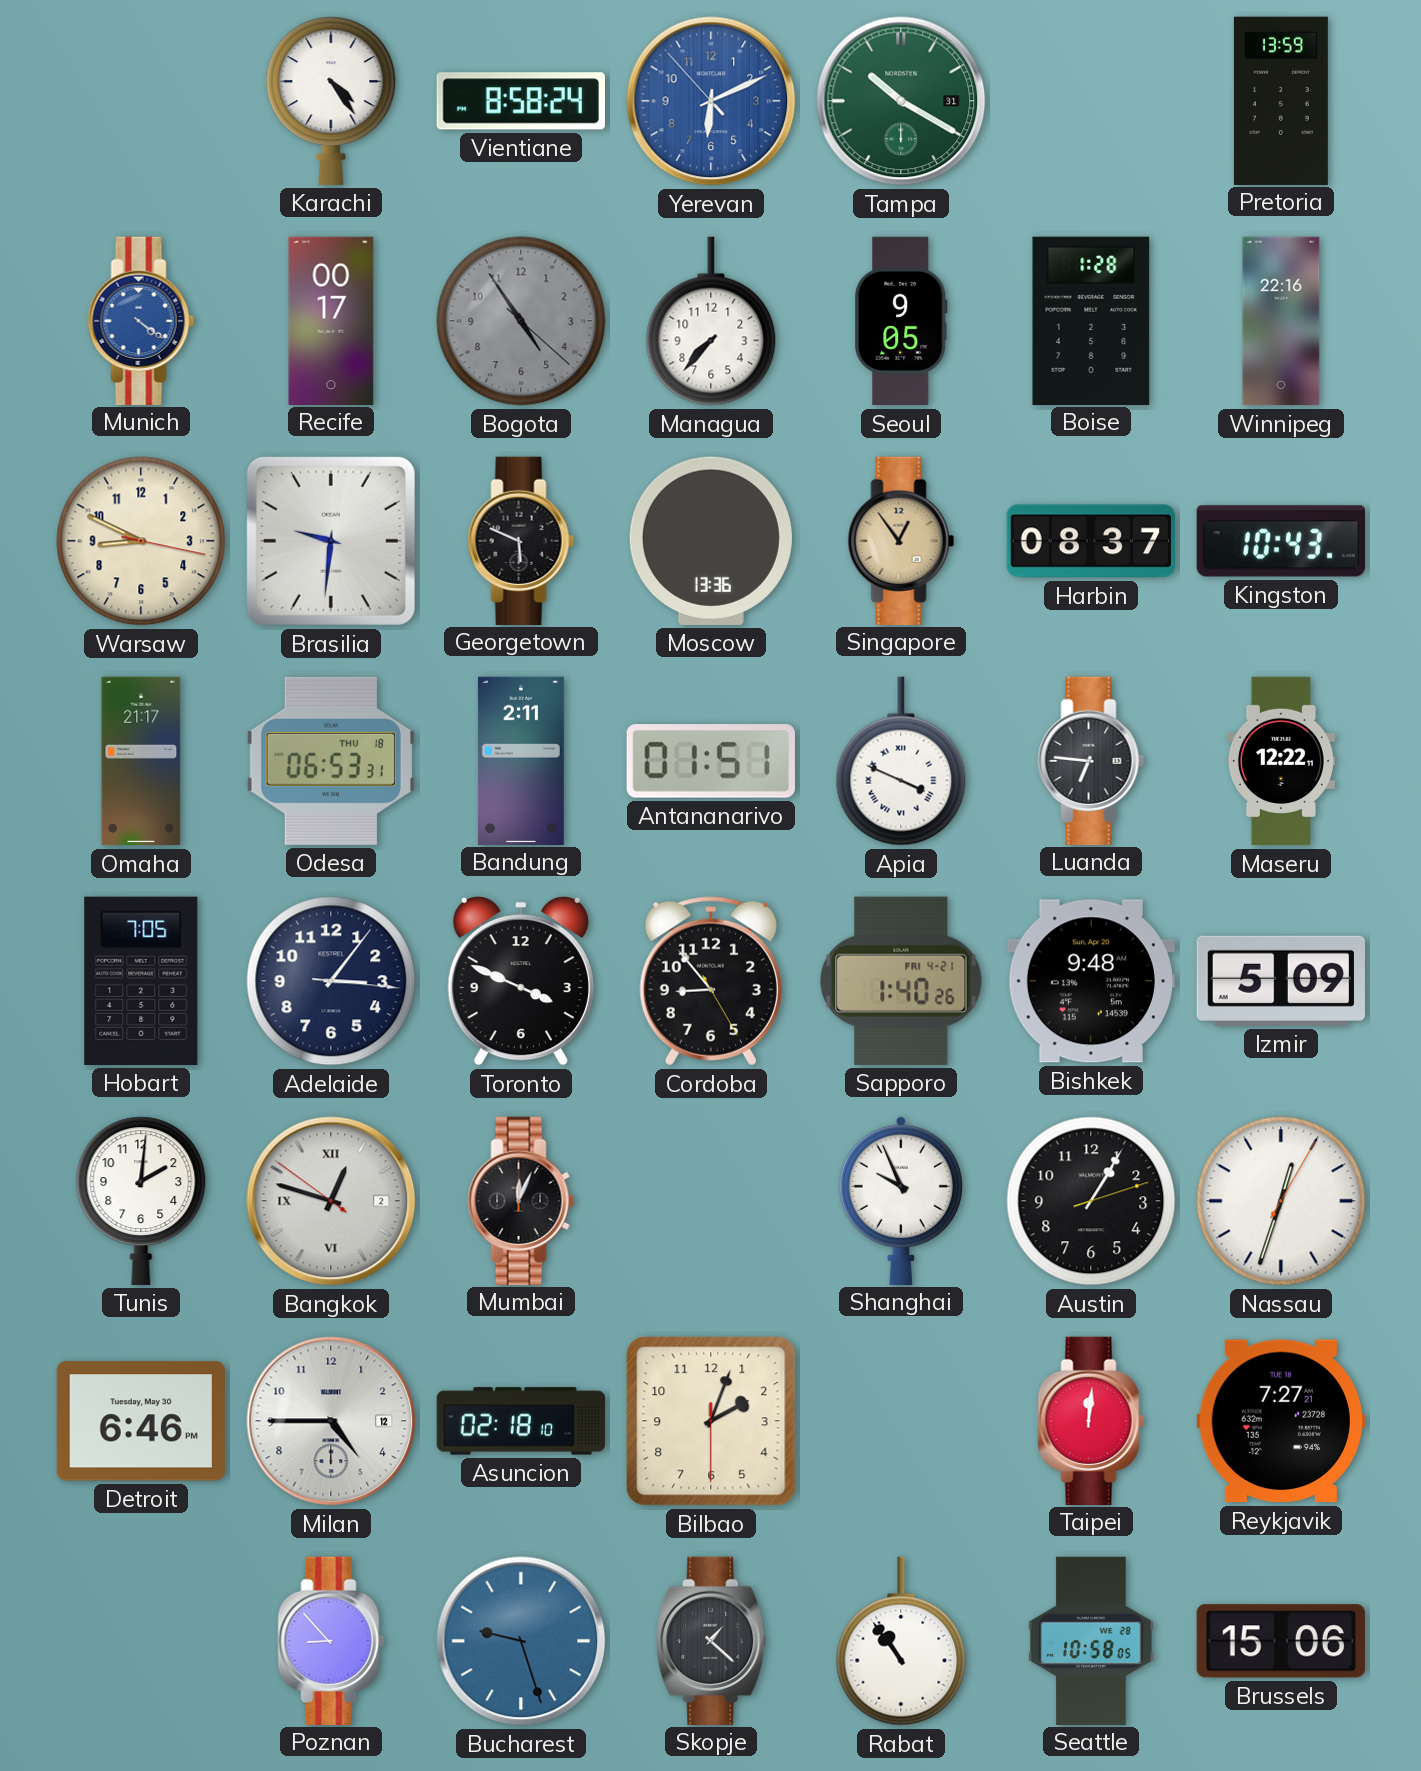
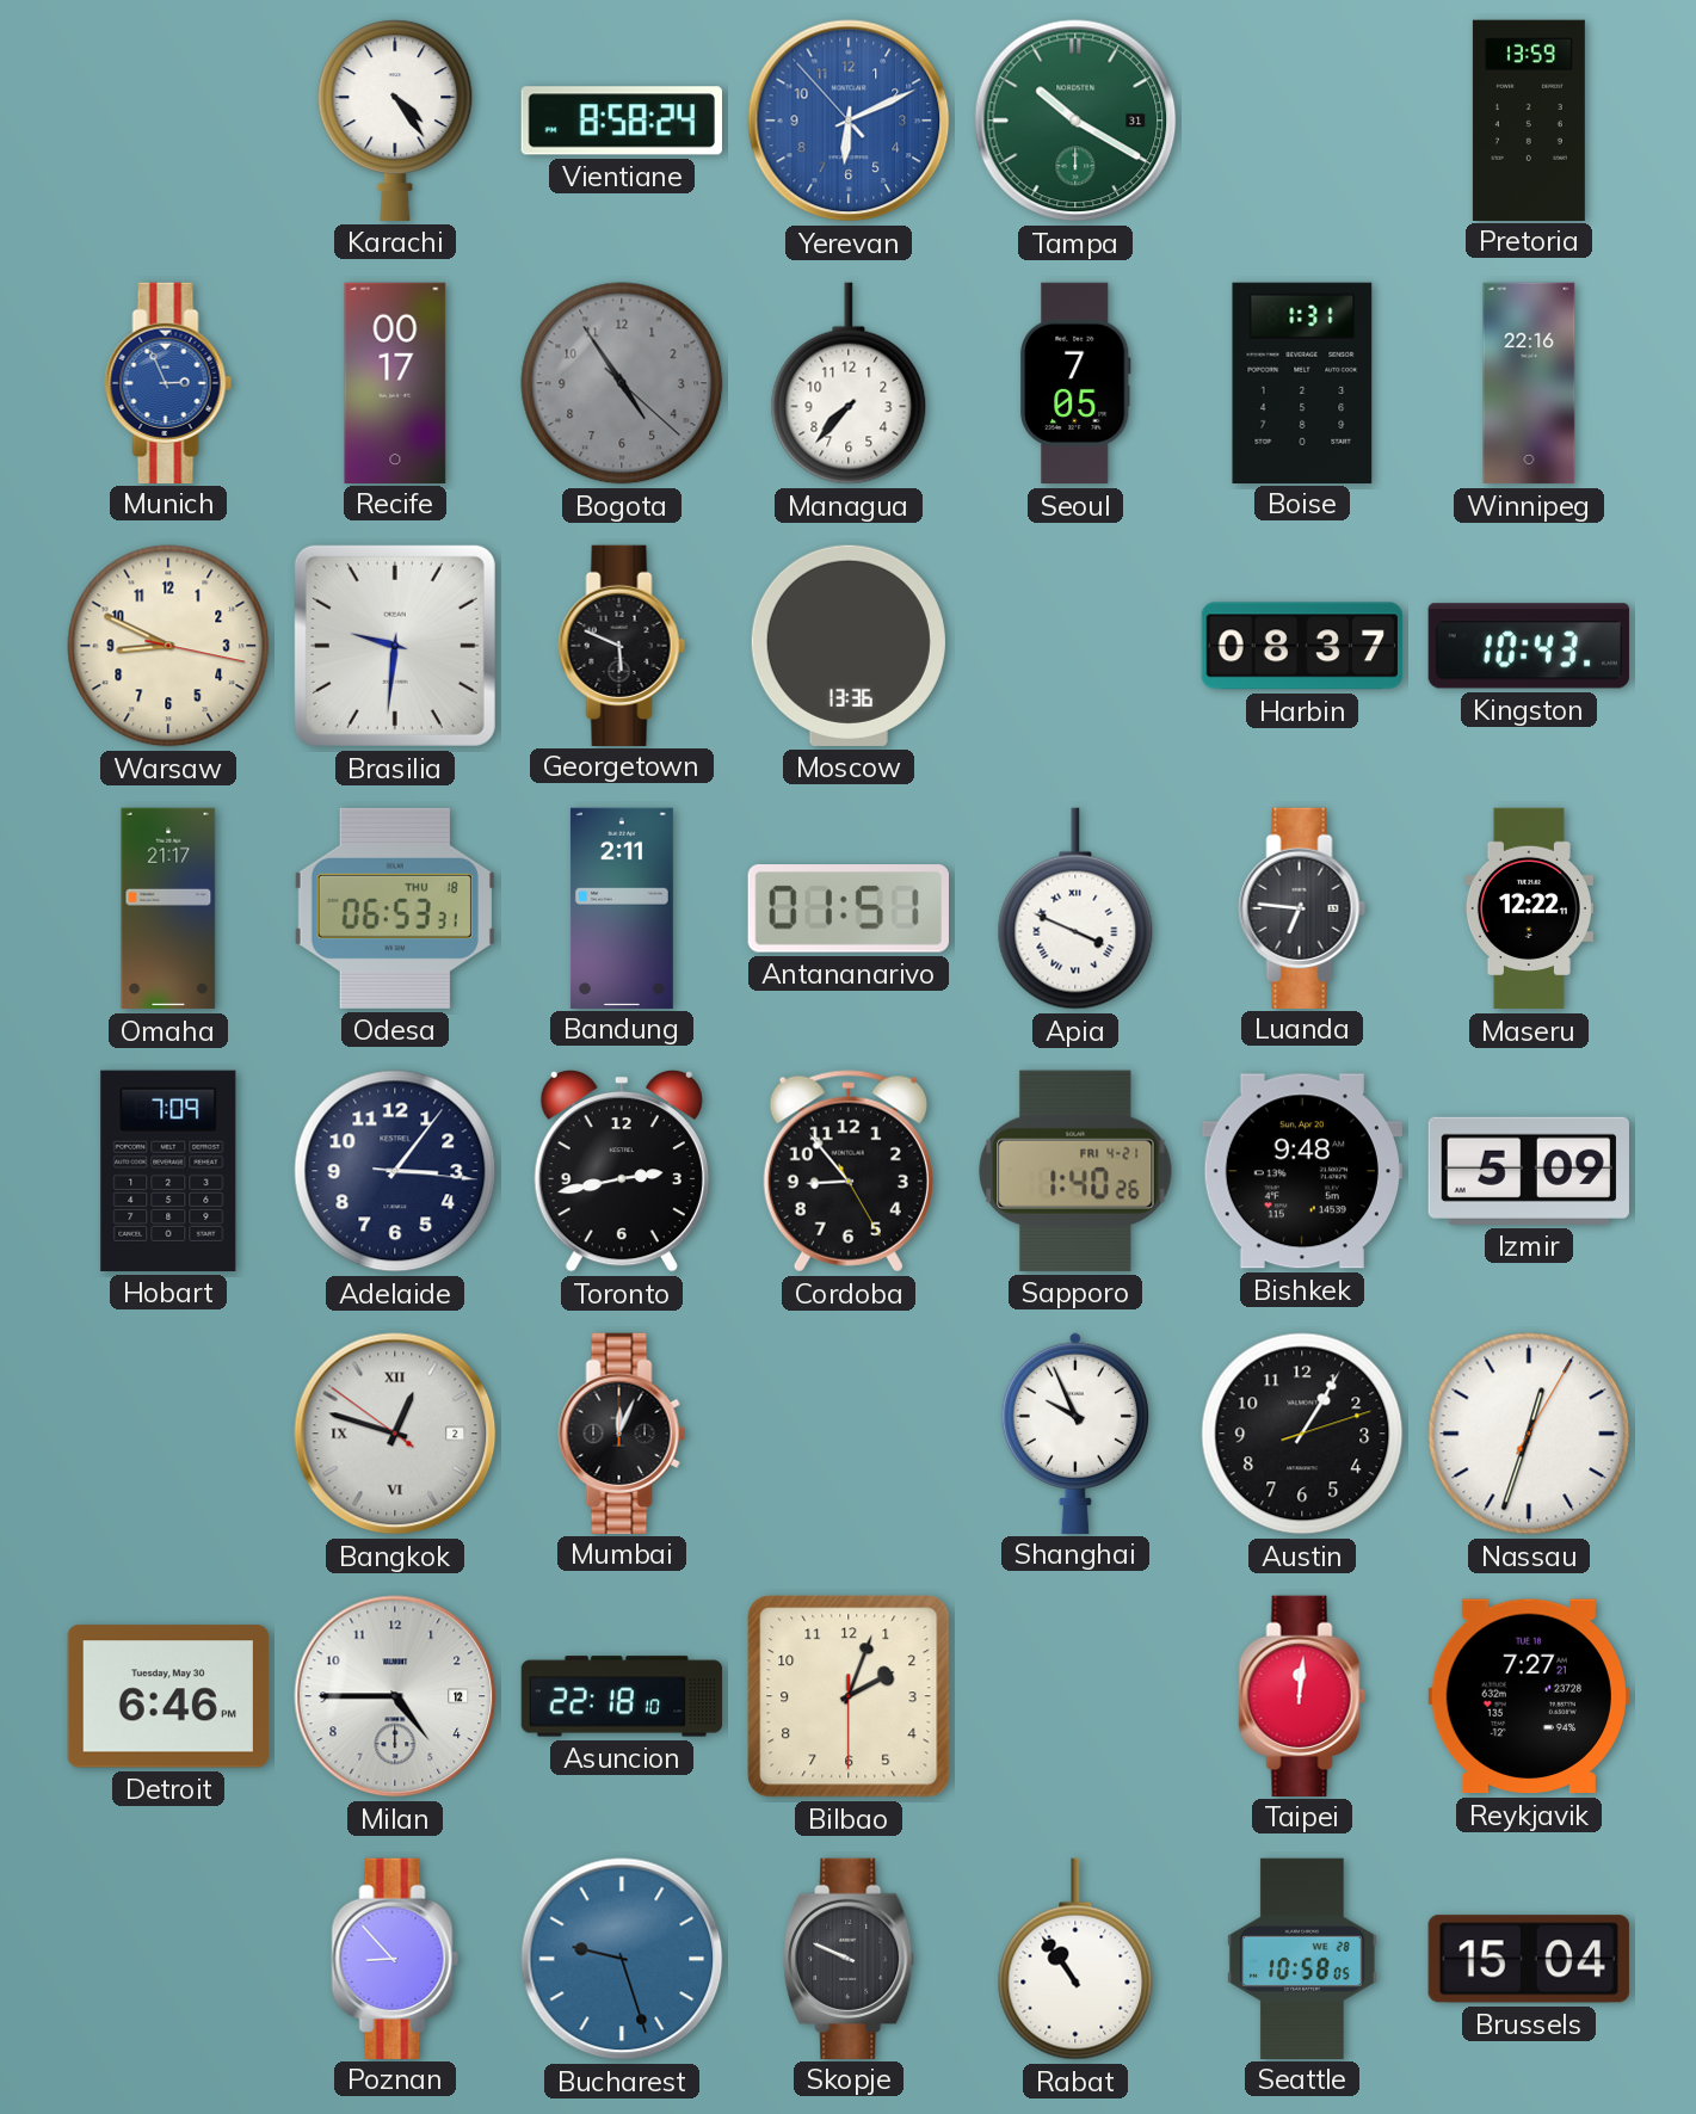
Munich: 4:21 -> 2:56 (168, 382)
Seoul: 9:05 -> 7:05 (1077, 383)
Boise: 1:28 -> 1:31 (1302, 382)
Singapore: 12:54 -> none (901, 540)
Hobart: 7:05 -> 7:09 (168, 1171)
Toronto: 3:49 -> 2:43 (622, 1171)
Tunis: 2:01 -> none (141, 1201)
Asuncion: 02:18 -> 22:18 (622, 1696)
Skopje: 1:22 -> 9:49 (850, 1958)
Brussels: 15:06 -> 15:04 (1529, 1959)
